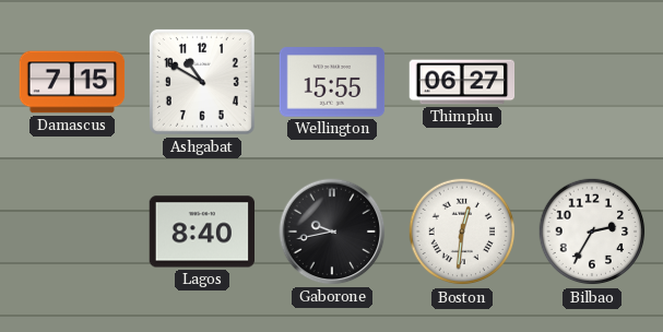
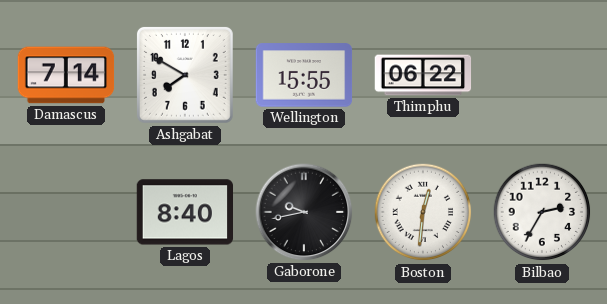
Damascus: 7:15 -> 7:14 (66, 75)
Ashgabat: 10:50 -> 7:50 (185, 75)
Thimphu: 06:27 -> 06:22 (423, 75)
